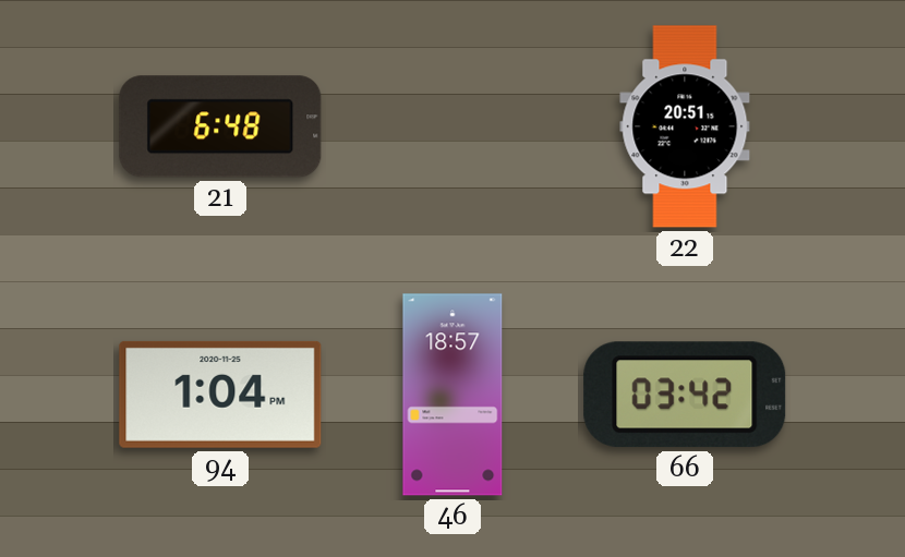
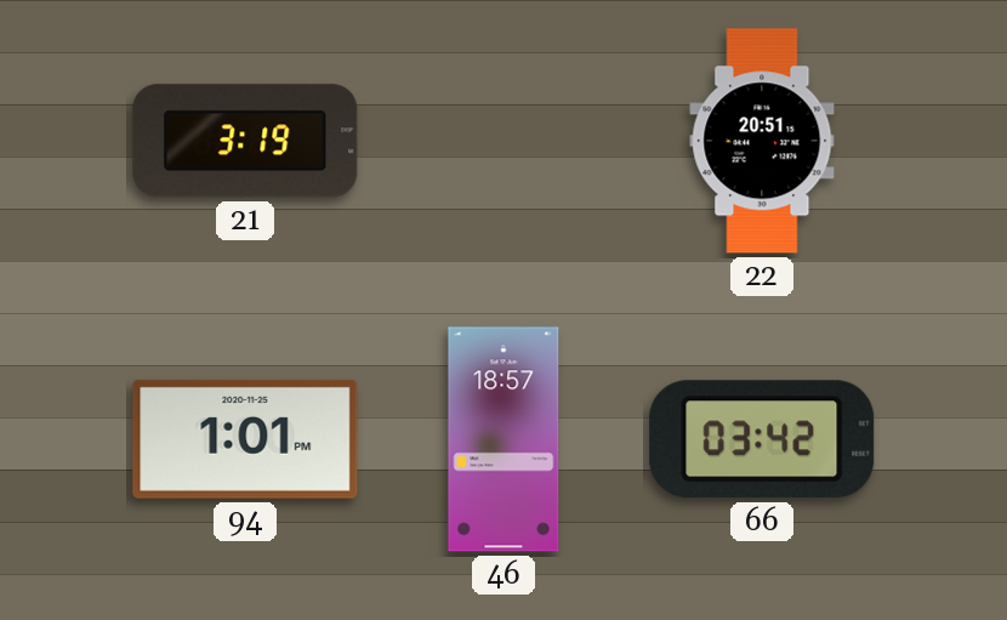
21: 6:48 -> 3:19 (245, 141)
94: 1:04 -> 1:01 (245, 439)
